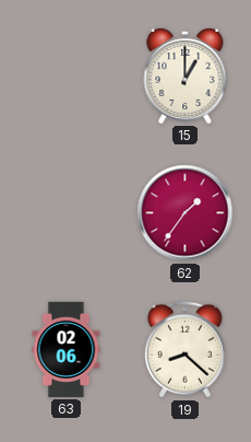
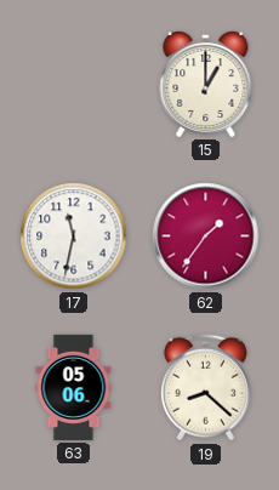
17: none -> 11:32 (74, 237)
63: 02:06 -> 05:06 (74, 387)
